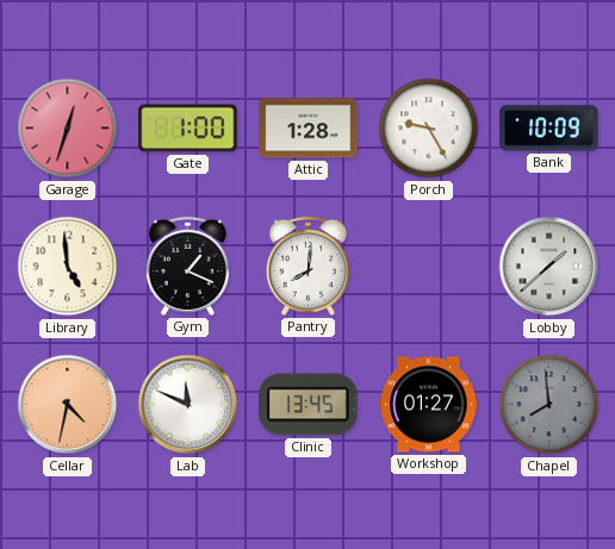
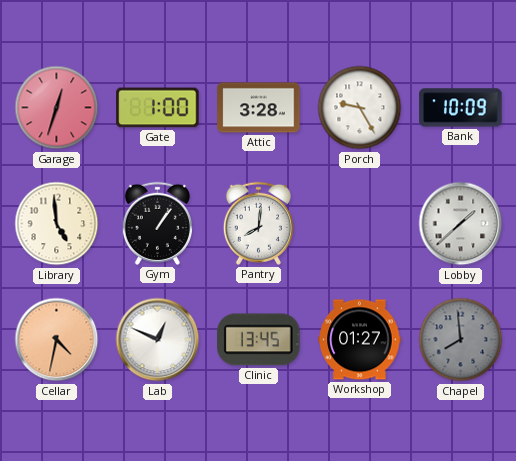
Attic: 1:28 -> 3:28 (259, 108)
Gym: 1:19 -> 1:06 (157, 223)
Lab: 11:49 -> 12:49 (158, 340)
